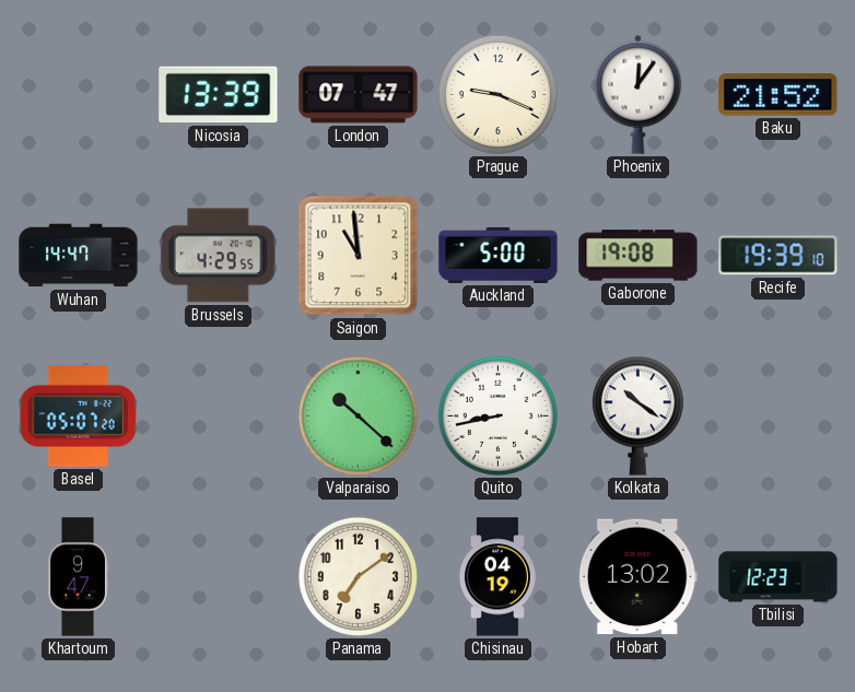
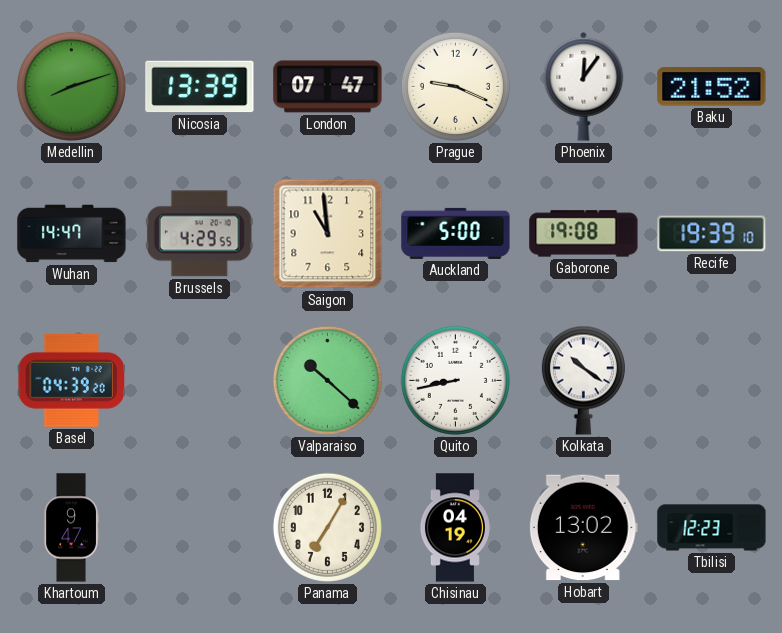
Medellin: none -> 8:12 (71, 86)
Basel: 05:07 -> 04:39 (71, 380)
Panama: 7:09 -> 7:05 (327, 527)
